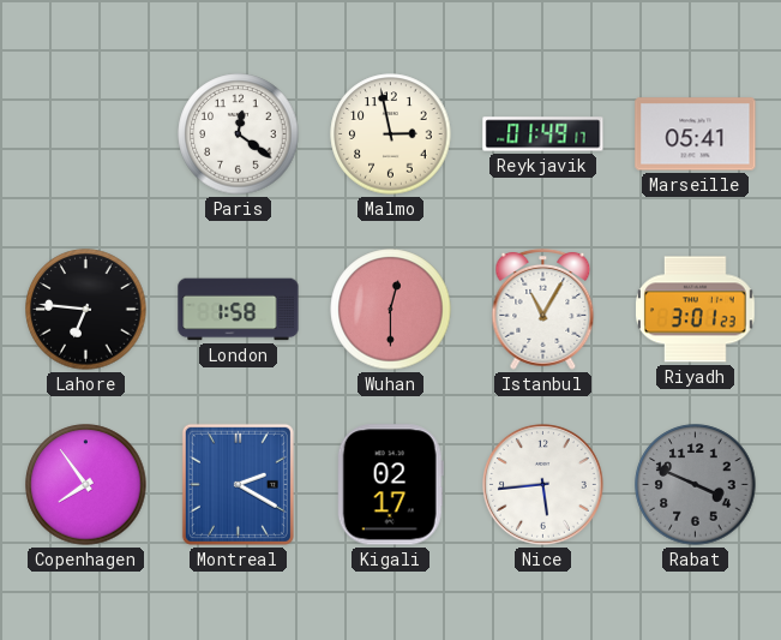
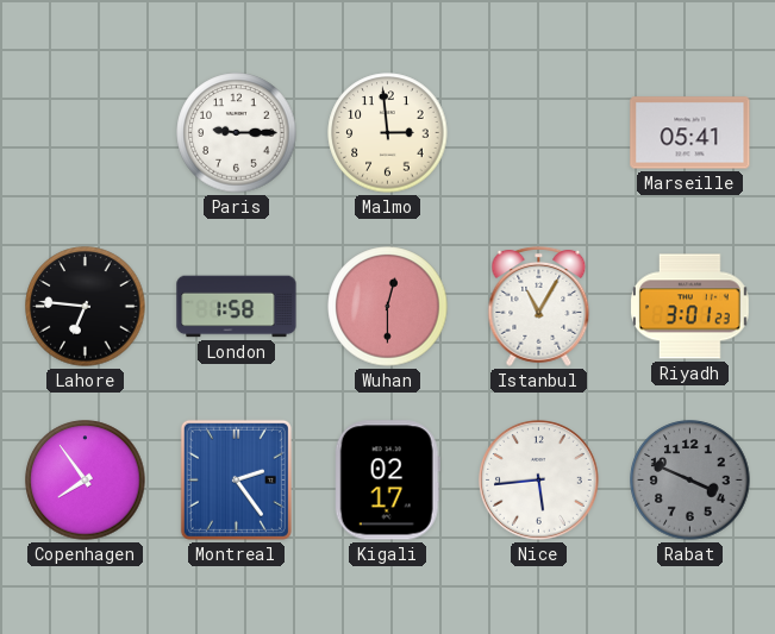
Paris: 12:21 -> 9:15 (237, 133)
Malmo: 2:58 -> 2:59 (388, 133)
Reykjavik: 01:49 -> none (543, 134)
Montreal: 2:20 -> 2:24 (236, 479)
